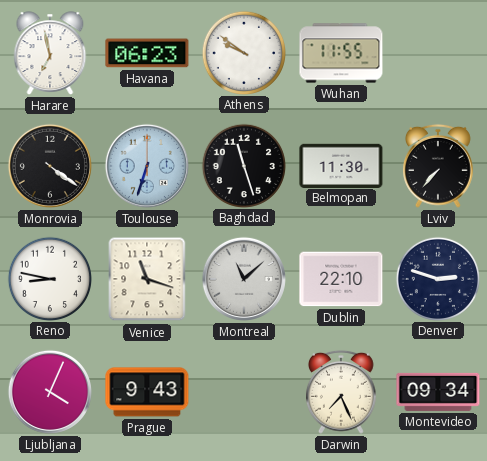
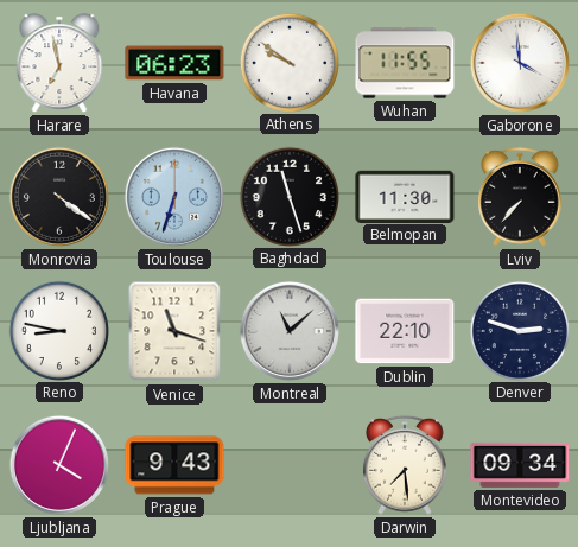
Gaborone: none -> 3:59 (520, 63)
Darwin: 7:26 -> 7:29 (406, 465)
